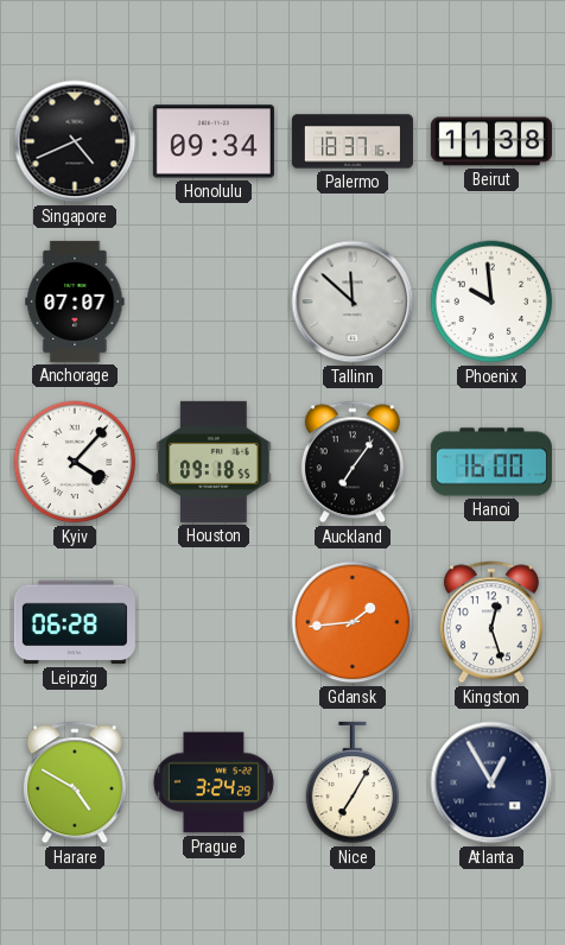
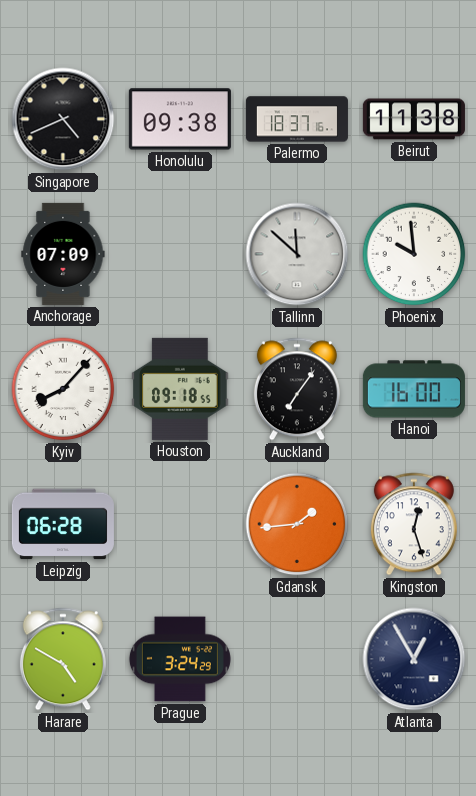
Honolulu: 09:34 -> 09:38 (180, 119)
Anchorage: 07:07 -> 07:09 (63, 254)
Kyiv: 4:07 -> 8:07 (63, 389)
Nice: 7:05 -> none (353, 782)
